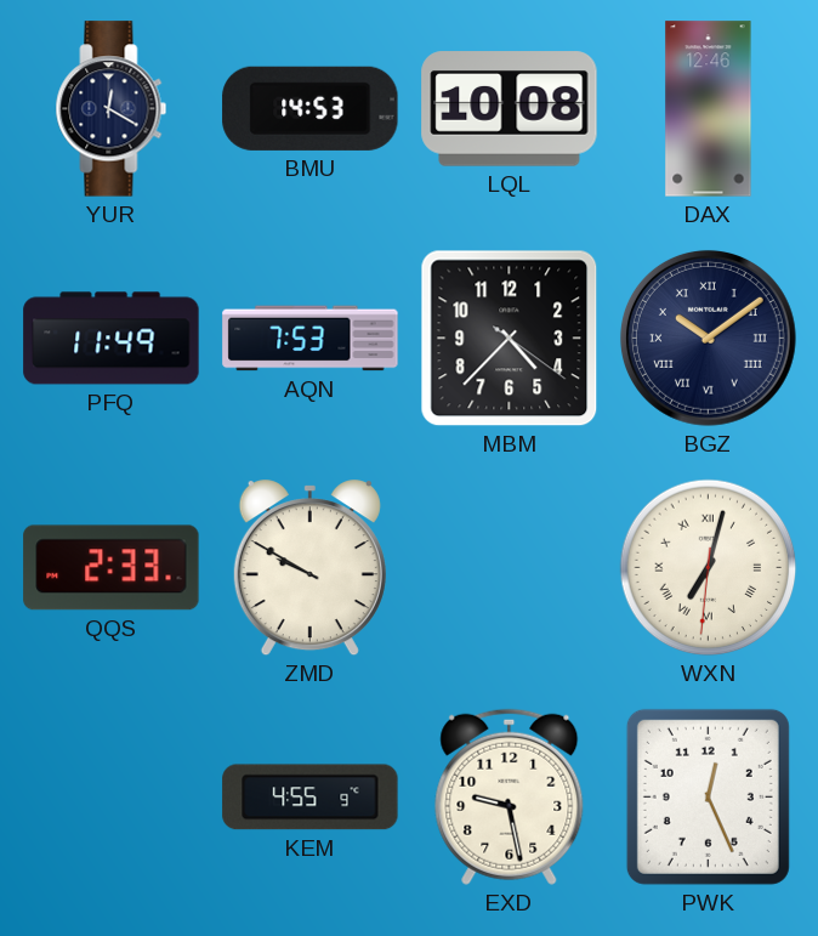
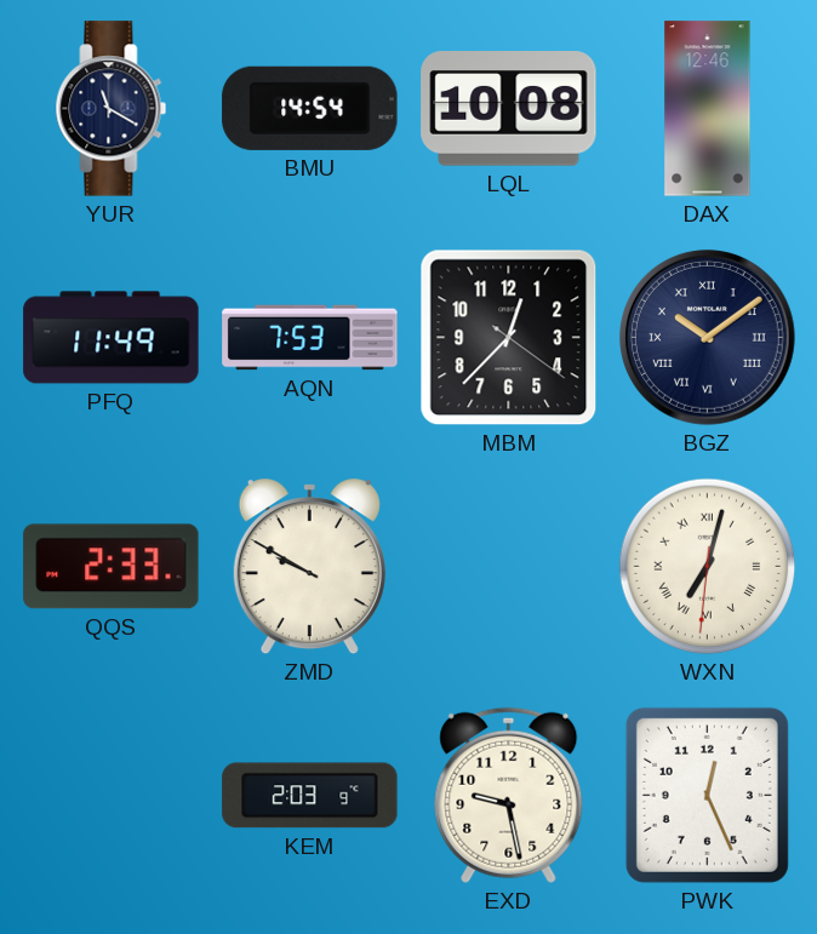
YUR: 12:20 -> 11:20 (112, 109)
BMU: 14:53 -> 14:54 (310, 108)
MBM: 4:37 -> 12:37 (509, 338)
KEM: 4:55 -> 2:03 (310, 796)
